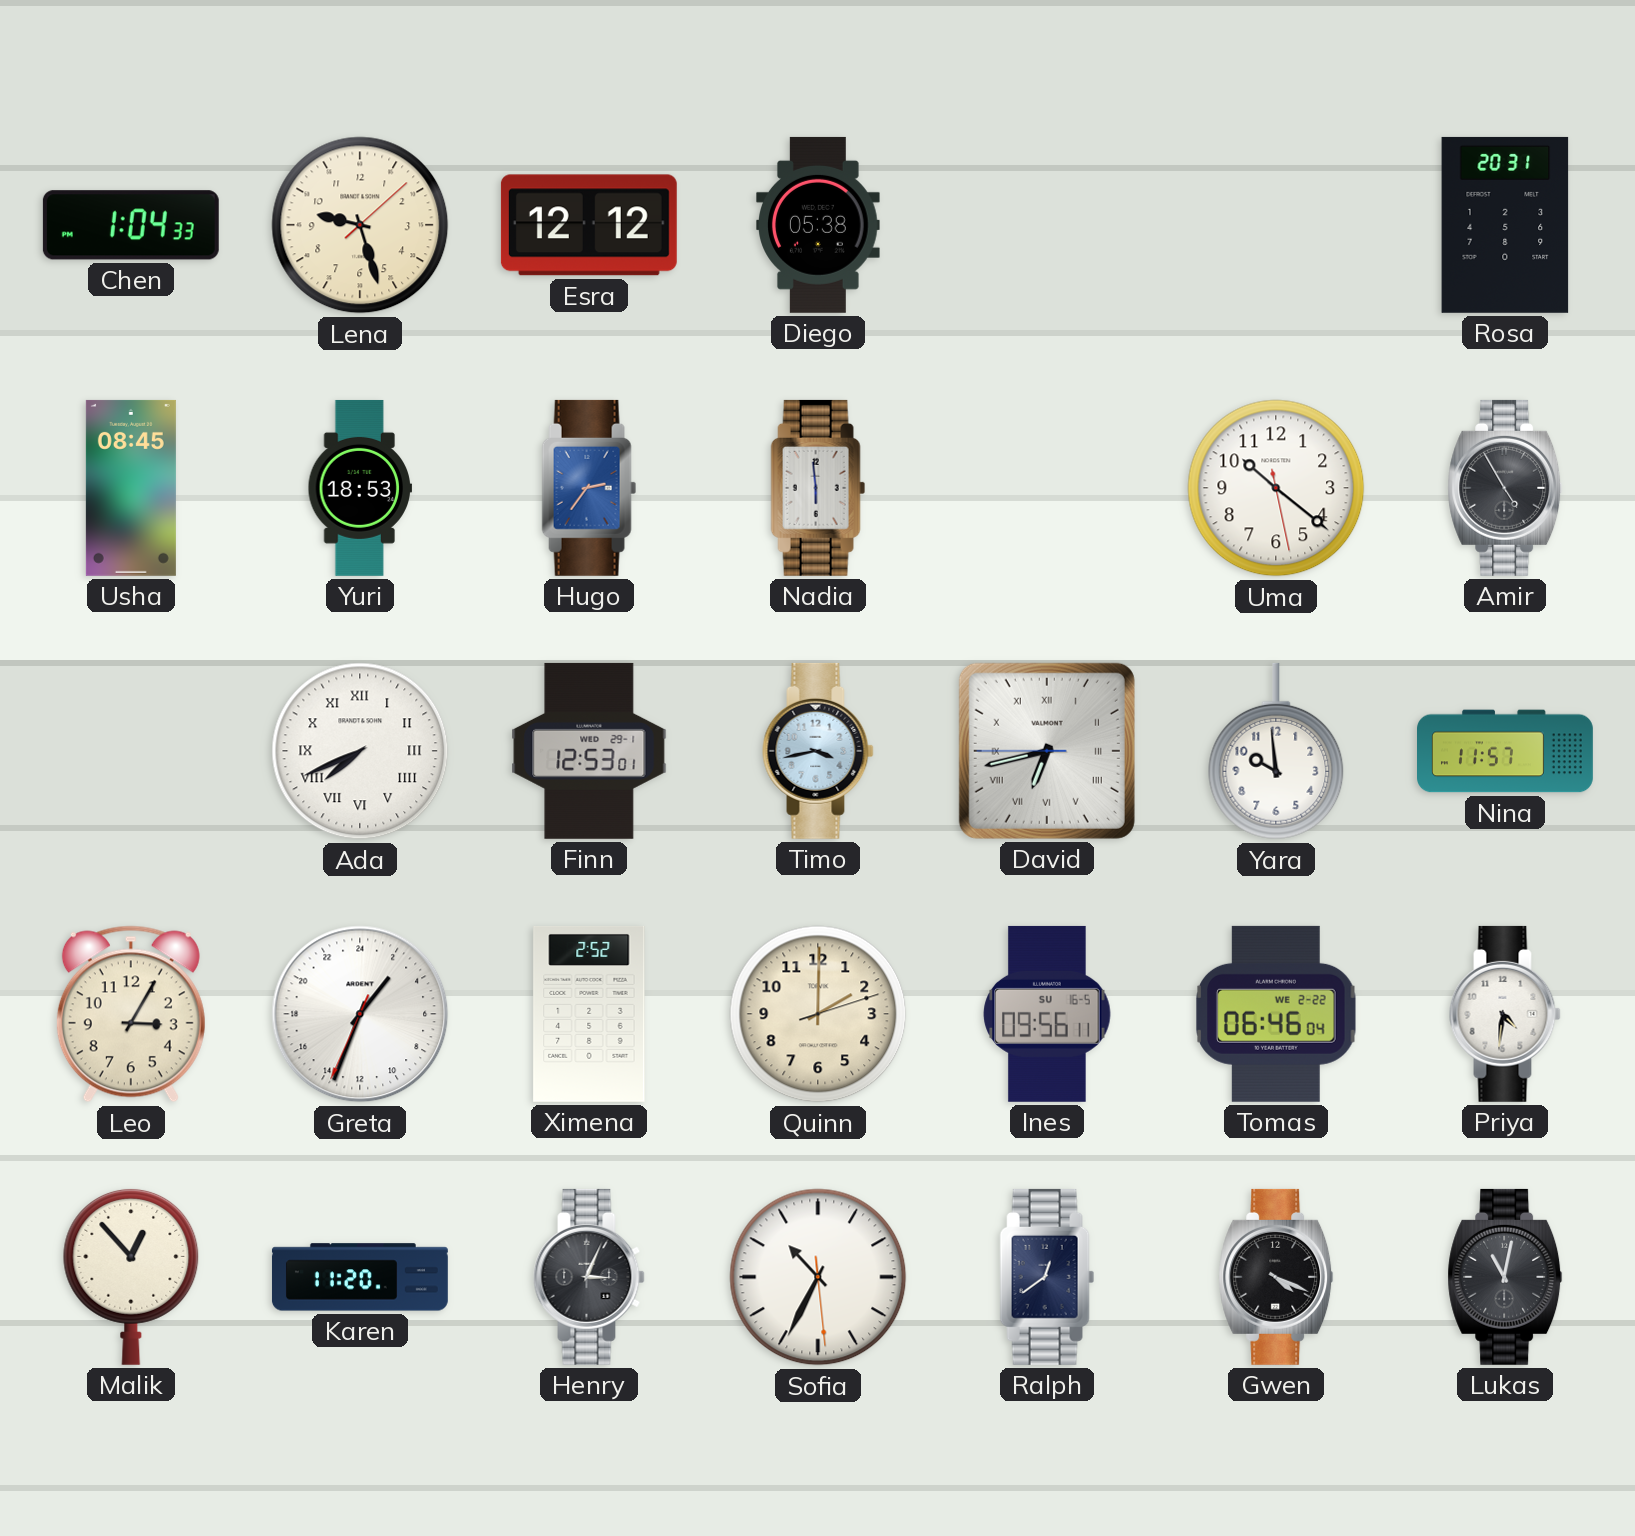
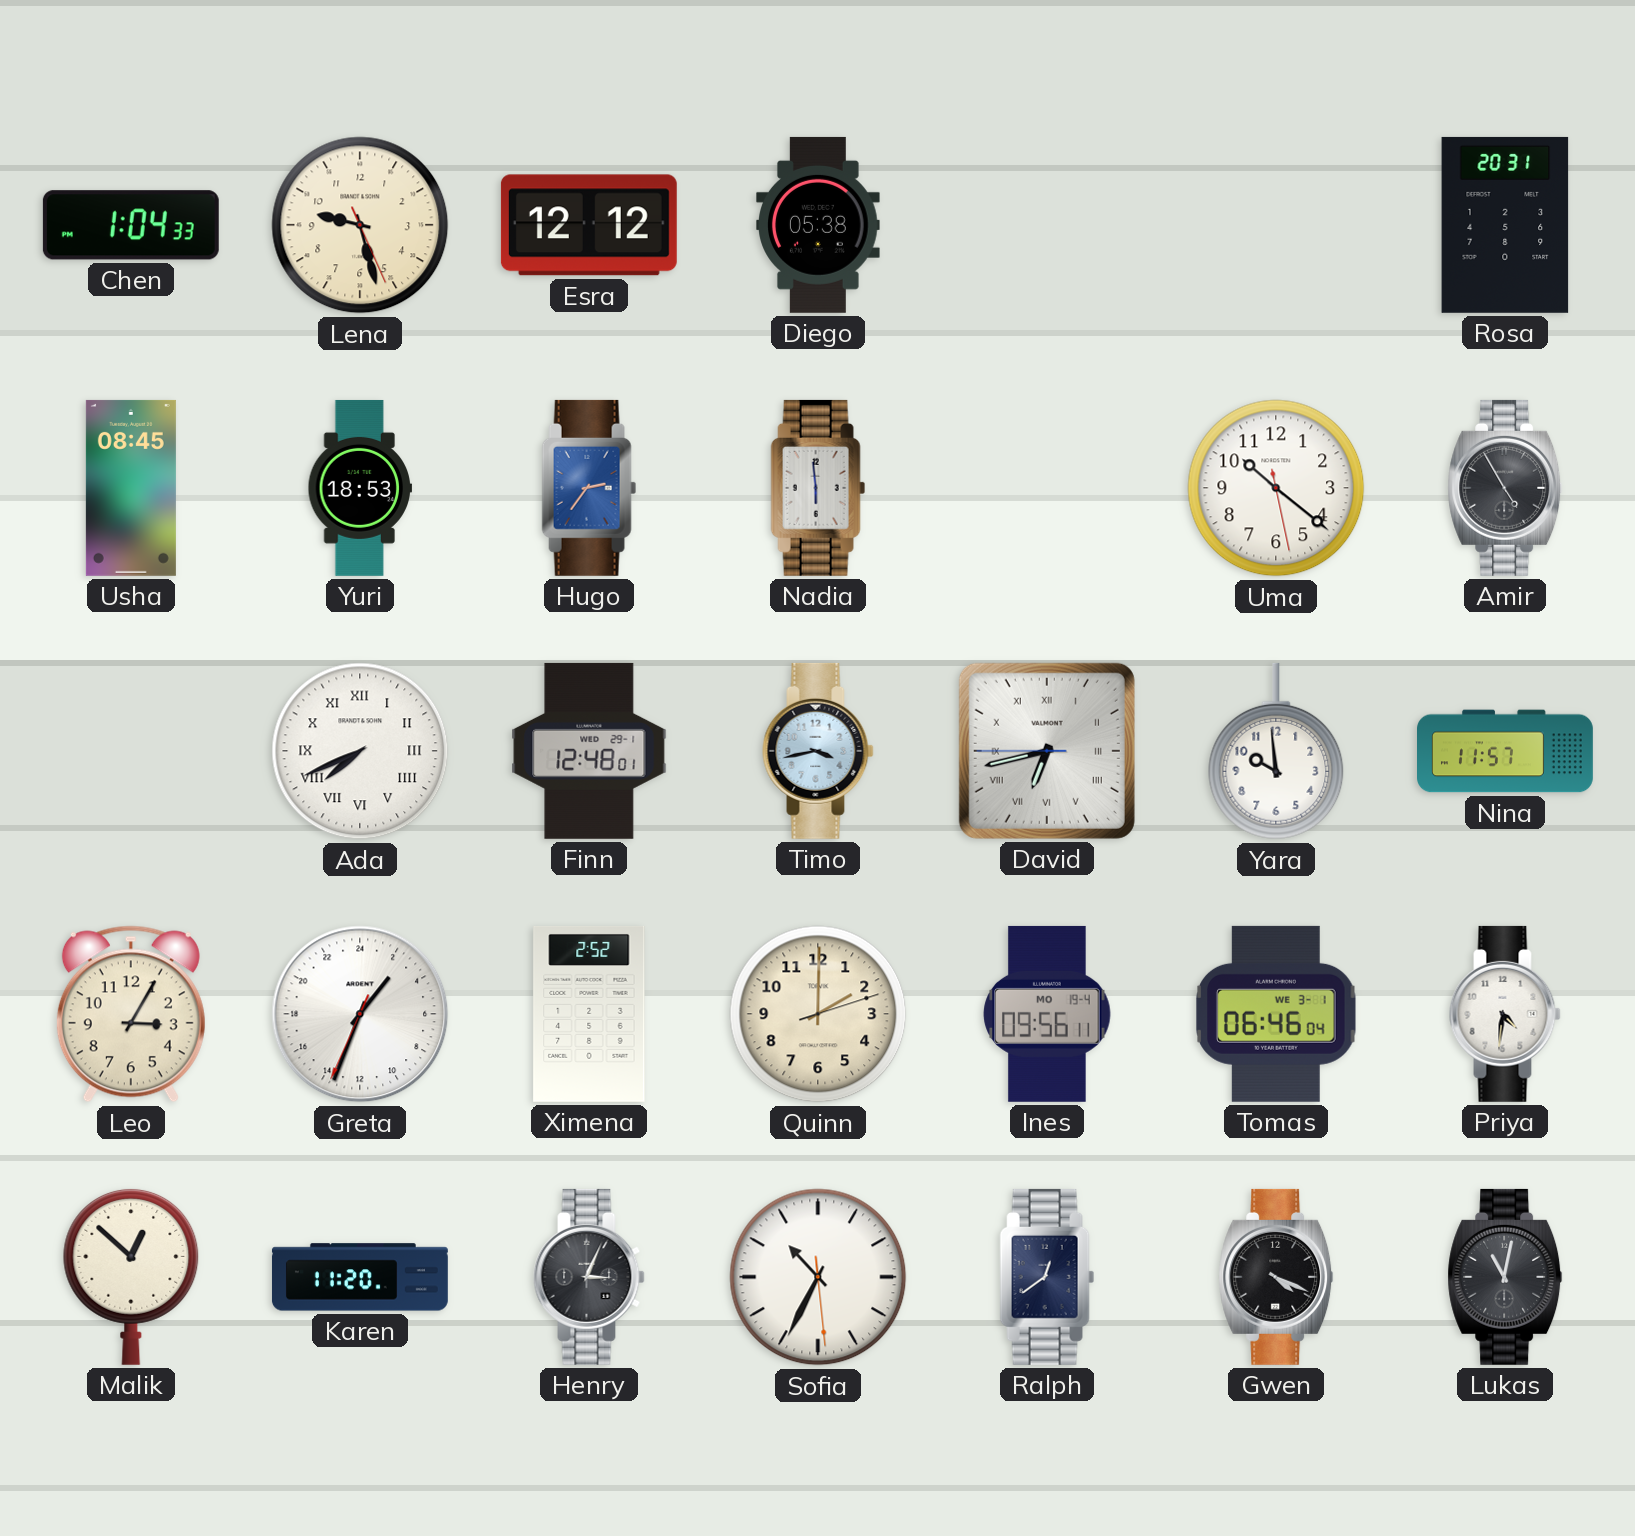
Lena: 9:27:08 -> 9:27:26 (360, 225)
Finn: 12:53 -> 12:48 (589, 751)
Ines date: SU 16-5 -> MO 19-4 (1047, 1014)
Tomas date: WE 2-22 -> WE 3-1 (1276, 1014)
Malik: 12:53 -> 12:52 (131, 1276)
